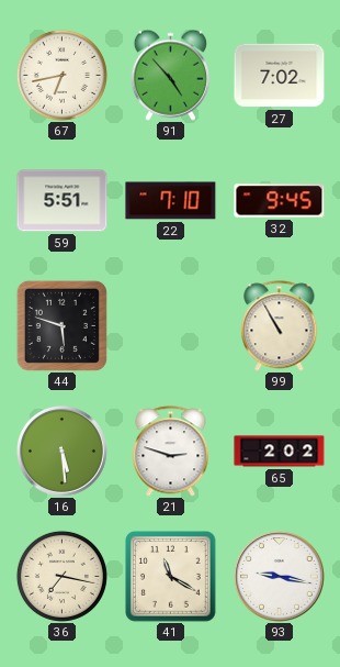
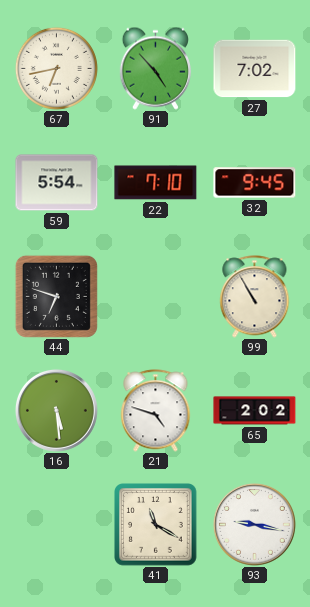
59: 5:51 -> 5:54 (57, 183)
44: 5:48 -> 6:48 (56, 296)
21: 2:48 -> 4:48 (156, 411)
36: 7:17 -> none (61, 576)
